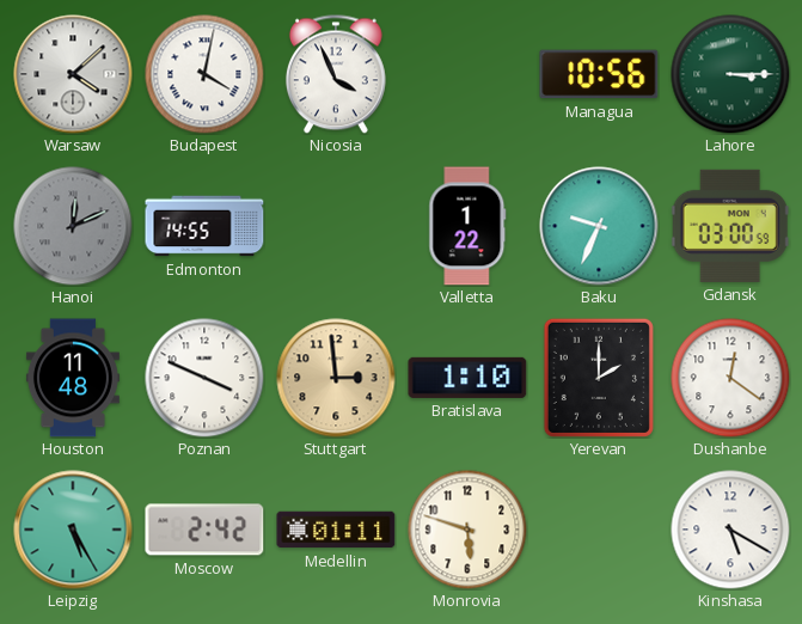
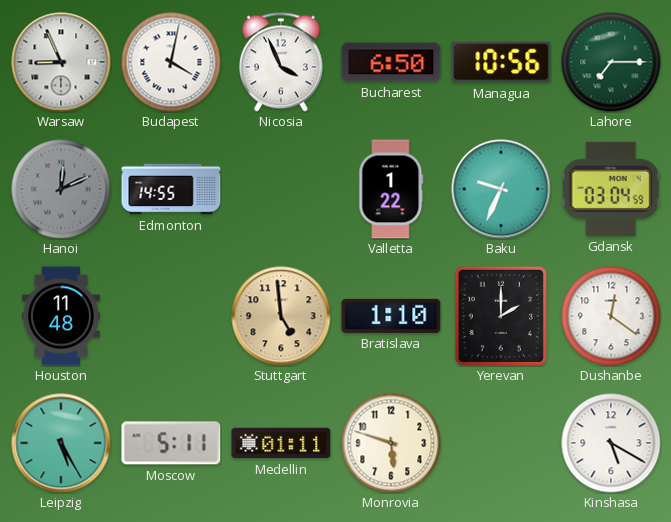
Warsaw: 4:08 -> 8:56 (61, 62)
Bucharest: none -> 6:50 (391, 62)
Lahore: 3:15 -> 7:15 (611, 62)
Gdansk: 03:00 -> 03:04 (611, 189)
Poznan: 3:49 -> none (204, 378)
Stuttgart: 2:59 -> 4:59 (281, 316)
Moscow: 2:42 -> 5:11 (171, 443)
